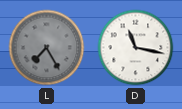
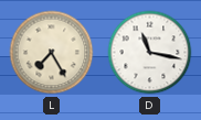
L dial: grey -> cream (52, 53)
